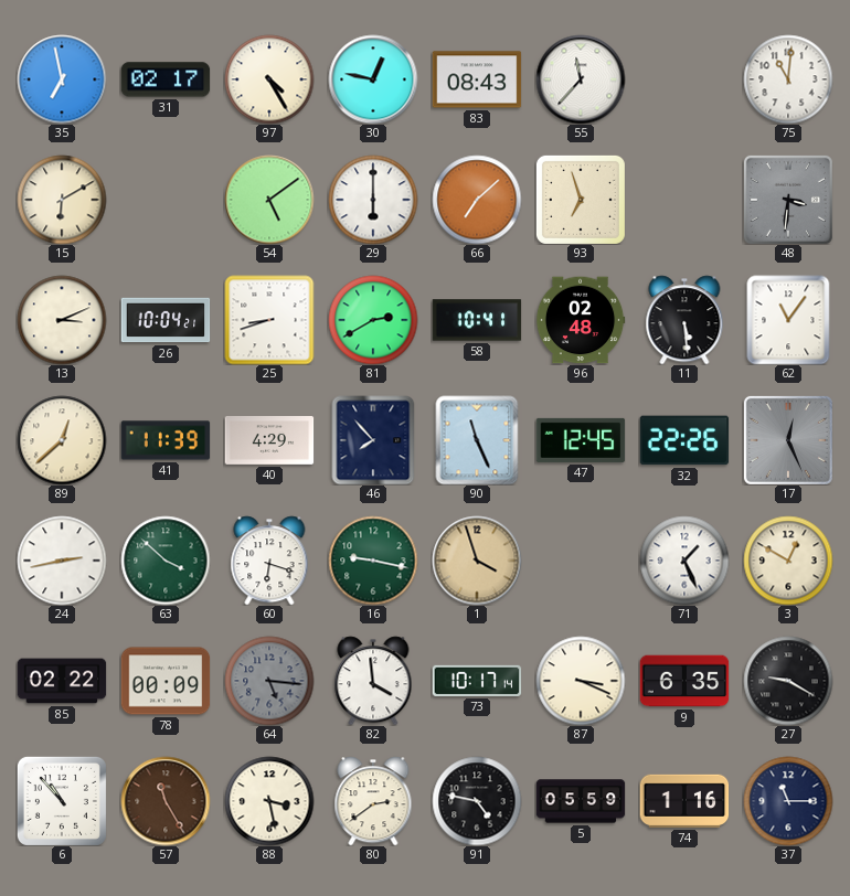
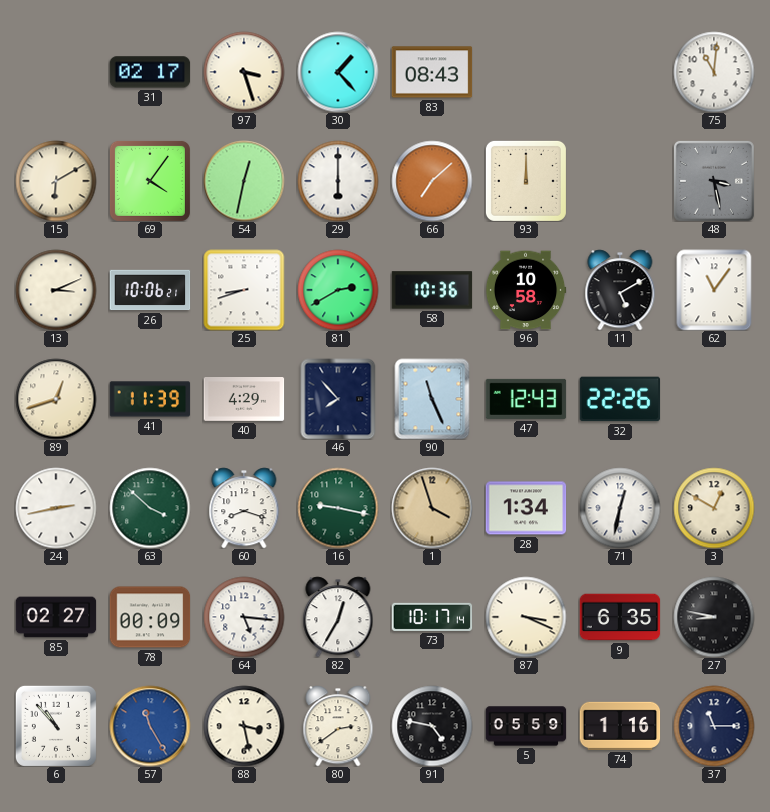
35: 6:58 -> none (62, 79)
97: 4:25 -> 3:27 (244, 72)
30: 12:47 -> 1:23 (338, 72)
55: 11:37 -> none (581, 79)
69: none -> 4:06 (150, 181)
54: 5:09 -> 12:32 (244, 181)
93: 6:57 -> 12:00 (526, 181)
48: 3:31 -> 3:28 (714, 181)
26: 10:04 -> 10:06 (150, 290)
58: 10:41 -> 10:36 (432, 290)
96: 02:48 -> 10:58 (526, 290)
11: 5:29 -> 5:10 (620, 290)
89: 12:38 -> 12:42 (56, 399)
47: 12:45 -> 12:43 (526, 399)
17: 12:26 -> none (788, 440)
60: 6:18 -> 8:18 (244, 508)
28: none -> 1:34 (526, 508)
71: 1:26 -> 12:32 (620, 508)
85: 02:22 -> 02:27 (56, 617)
64 dial: grey -> white (244, 617)
82: 3:59 -> 12:35 (338, 617)
27: 9:20 -> 8:47 (714, 617)
57 dial: brown -> blue (150, 726)
